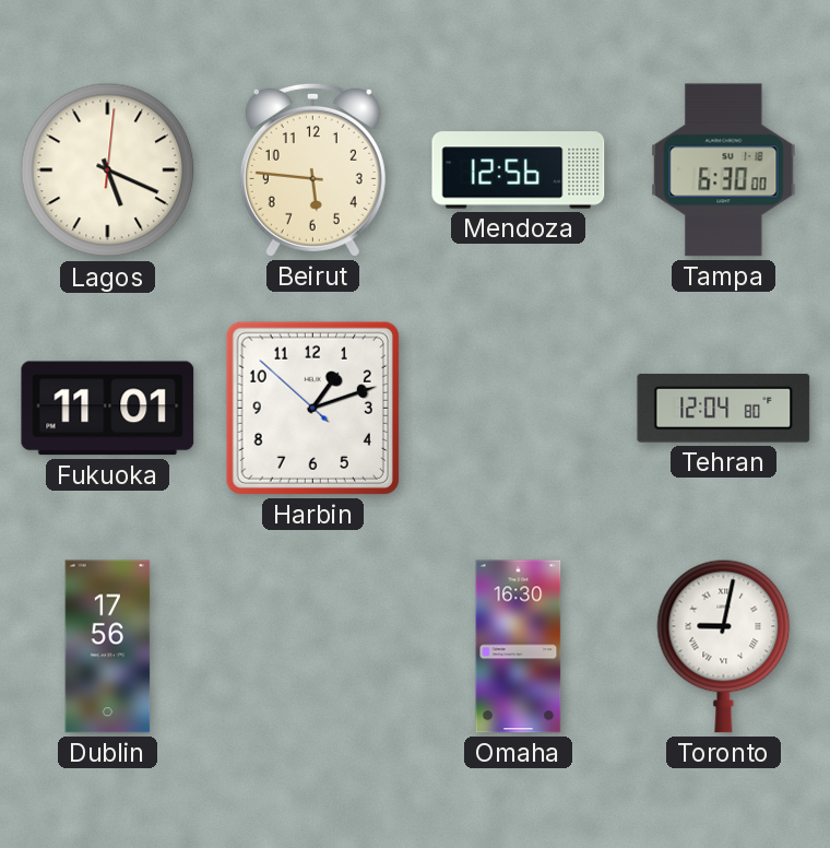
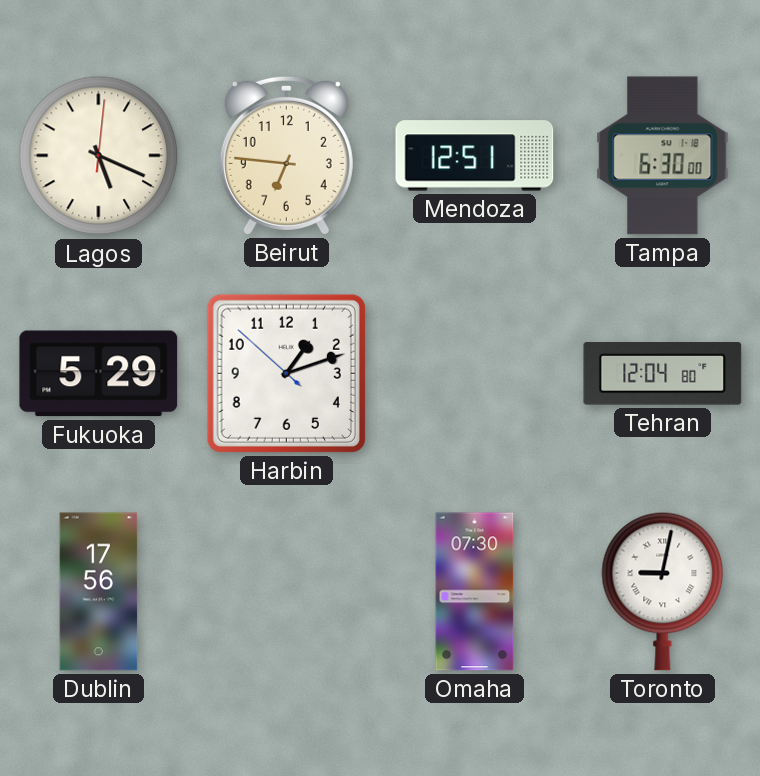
Beirut: 5:46 -> 6:46 (286, 155)
Mendoza: 12:56 -> 12:51 (475, 156)
Fukuoka: 11:01 -> 5:29 (99, 374)
Omaha: 16:30 -> 07:30 (475, 592)
